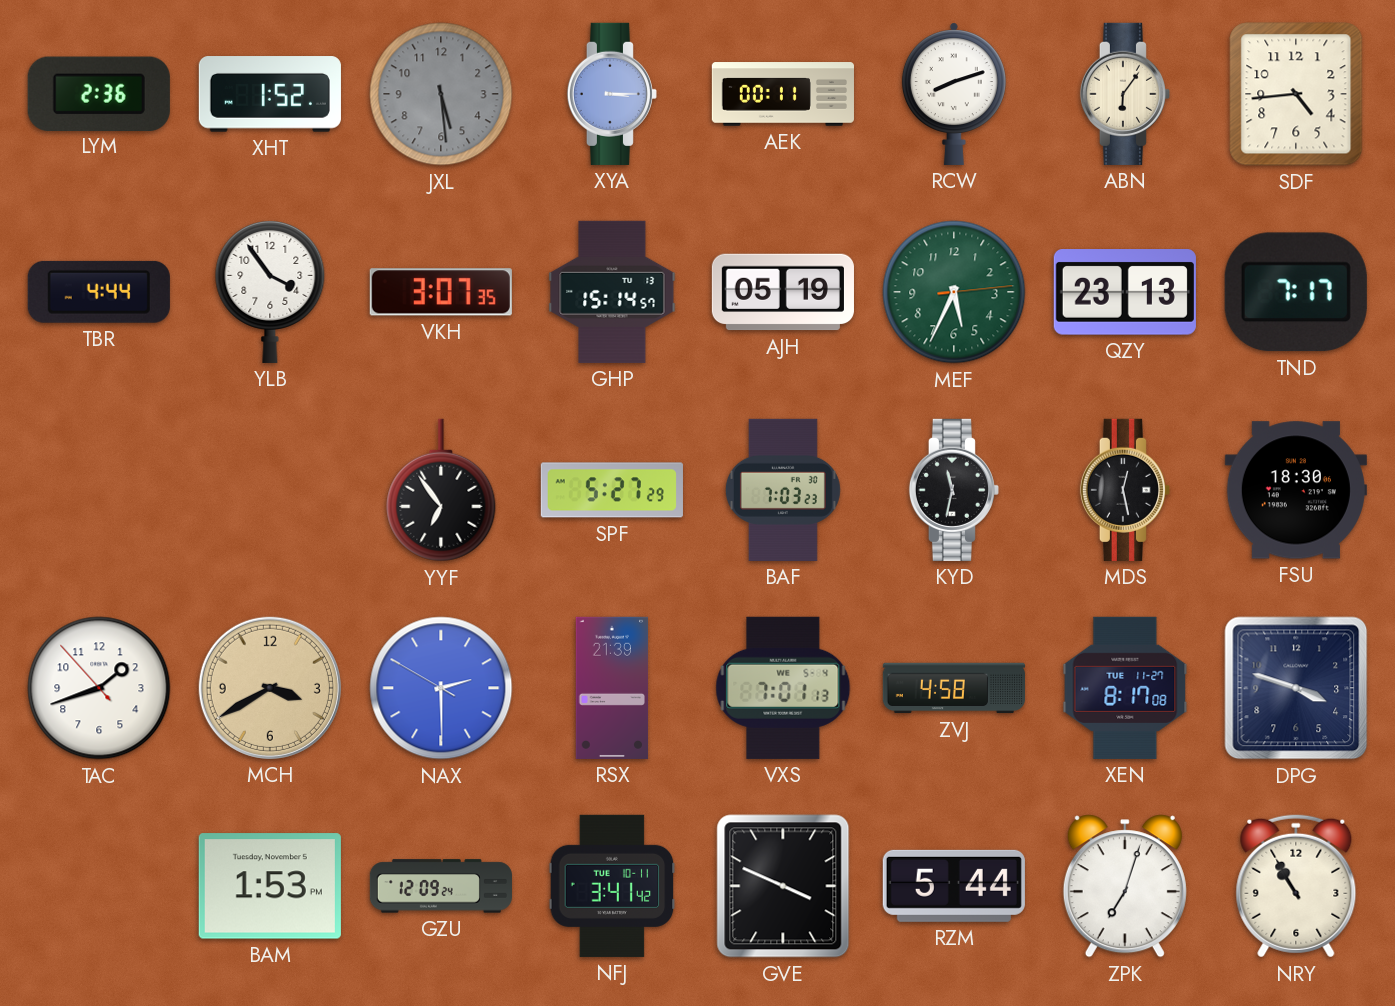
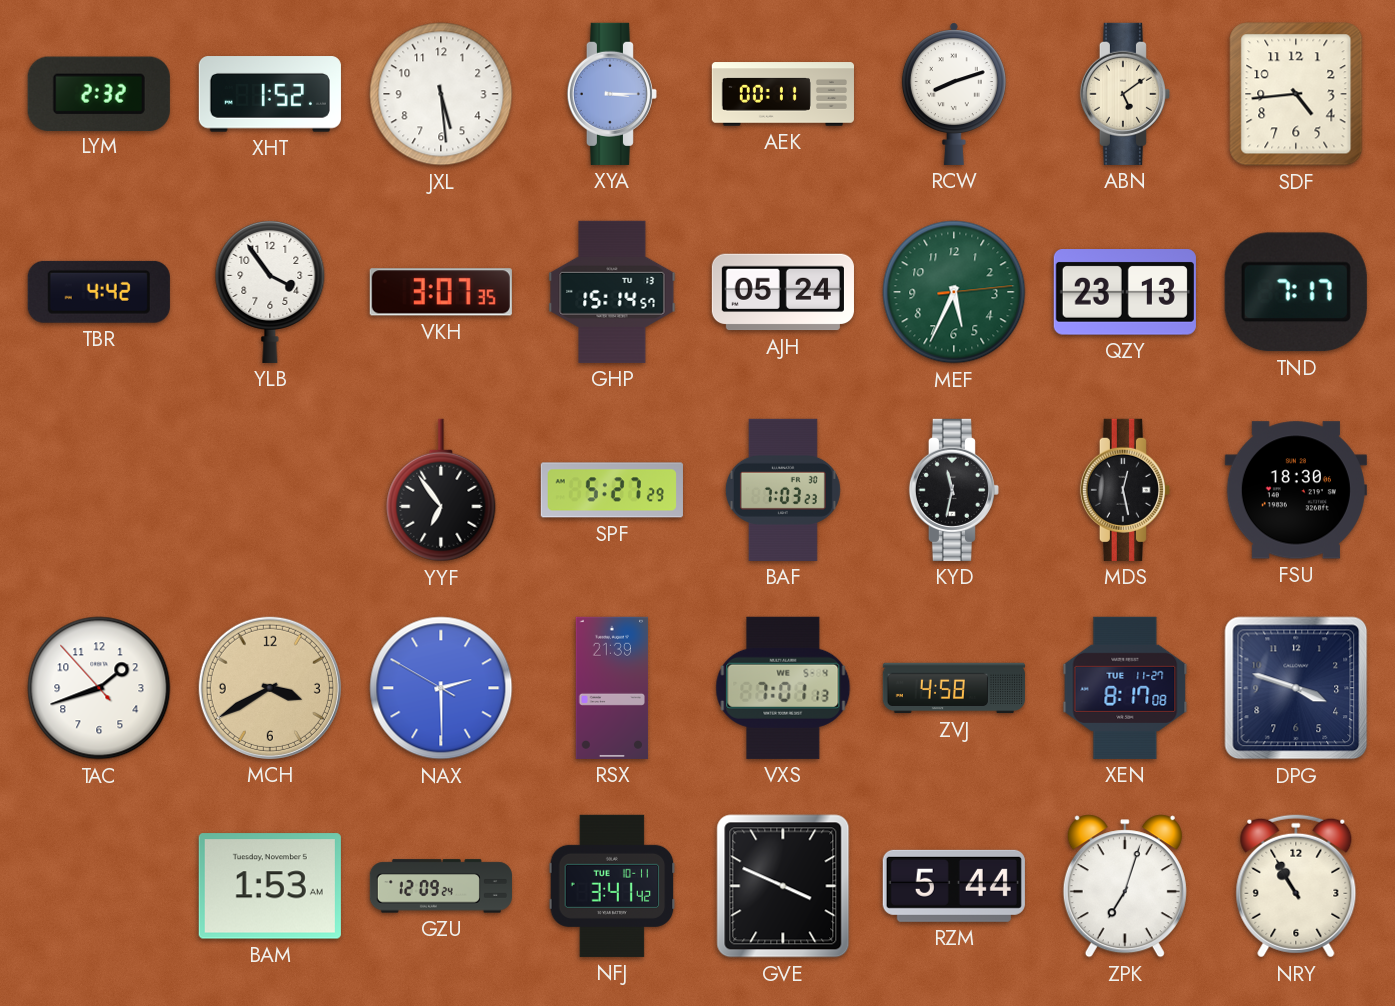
LYM: 2:36 -> 2:32 (99, 93)
JXL dial: grey -> white (441, 94)
ABN: 6:06 -> 5:09 (1125, 94)
TBR: 4:44 -> 4:42 (99, 292)
AJH: 05:19 -> 05:24 (783, 292)
BAM: 1:53 PM -> 1:53 AM (270, 886)
